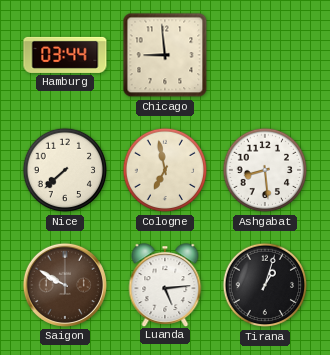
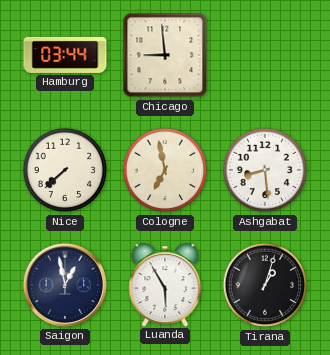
Saigon: 9:50 -> 12:58 (65, 285)
Saigon dial: brown -> navy (65, 285)
Luanda: 5:14 -> 5:55 (165, 285)
